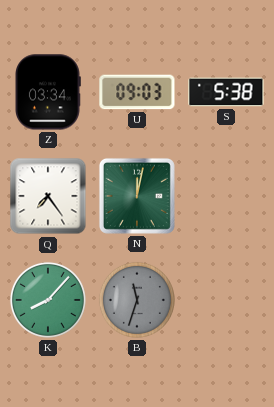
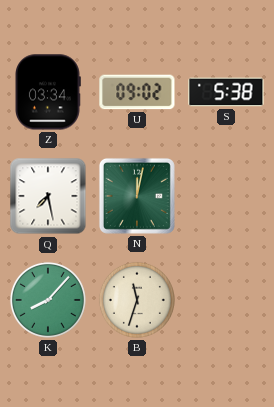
U: 09:03 -> 09:02 (137, 92)
Q: 7:24 -> 7:28 (48, 196)
B dial: grey -> cream (137, 300)
